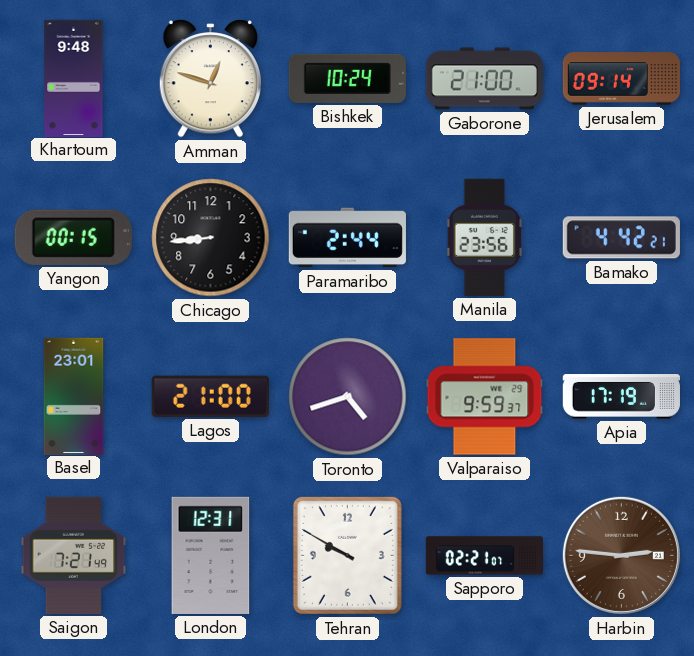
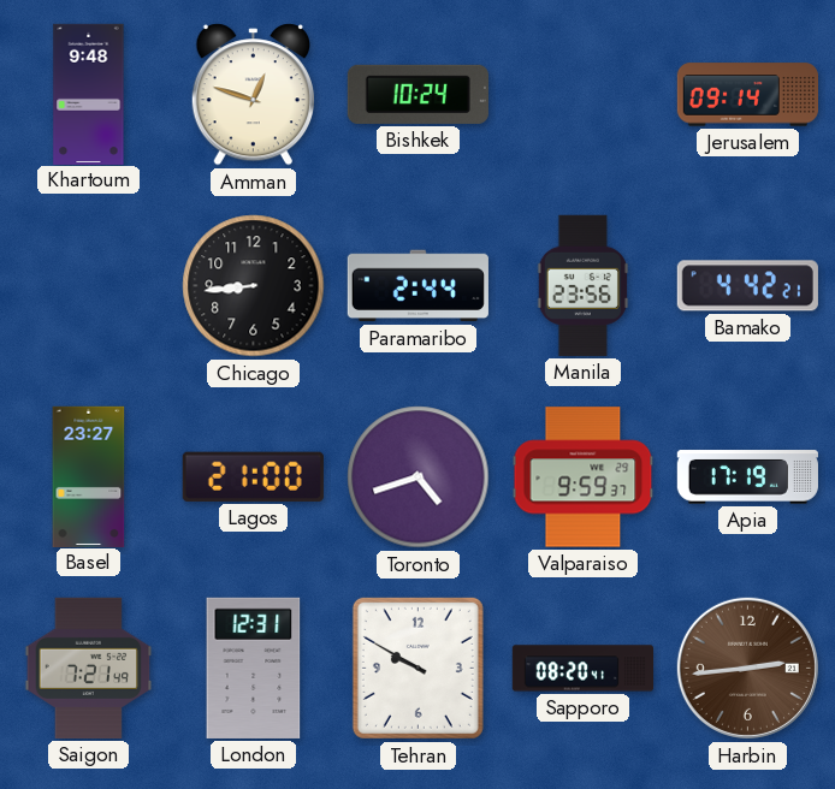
Gaborone: 21:00 -> none (484, 79)
Yangon: 00:15 -> none (73, 237)
Basel: 23:01 -> 23:27 (89, 476)
Sapporo: 02:21 -> 08:20 (582, 669)
Harbin: 2:46 -> 2:44 (747, 668)
